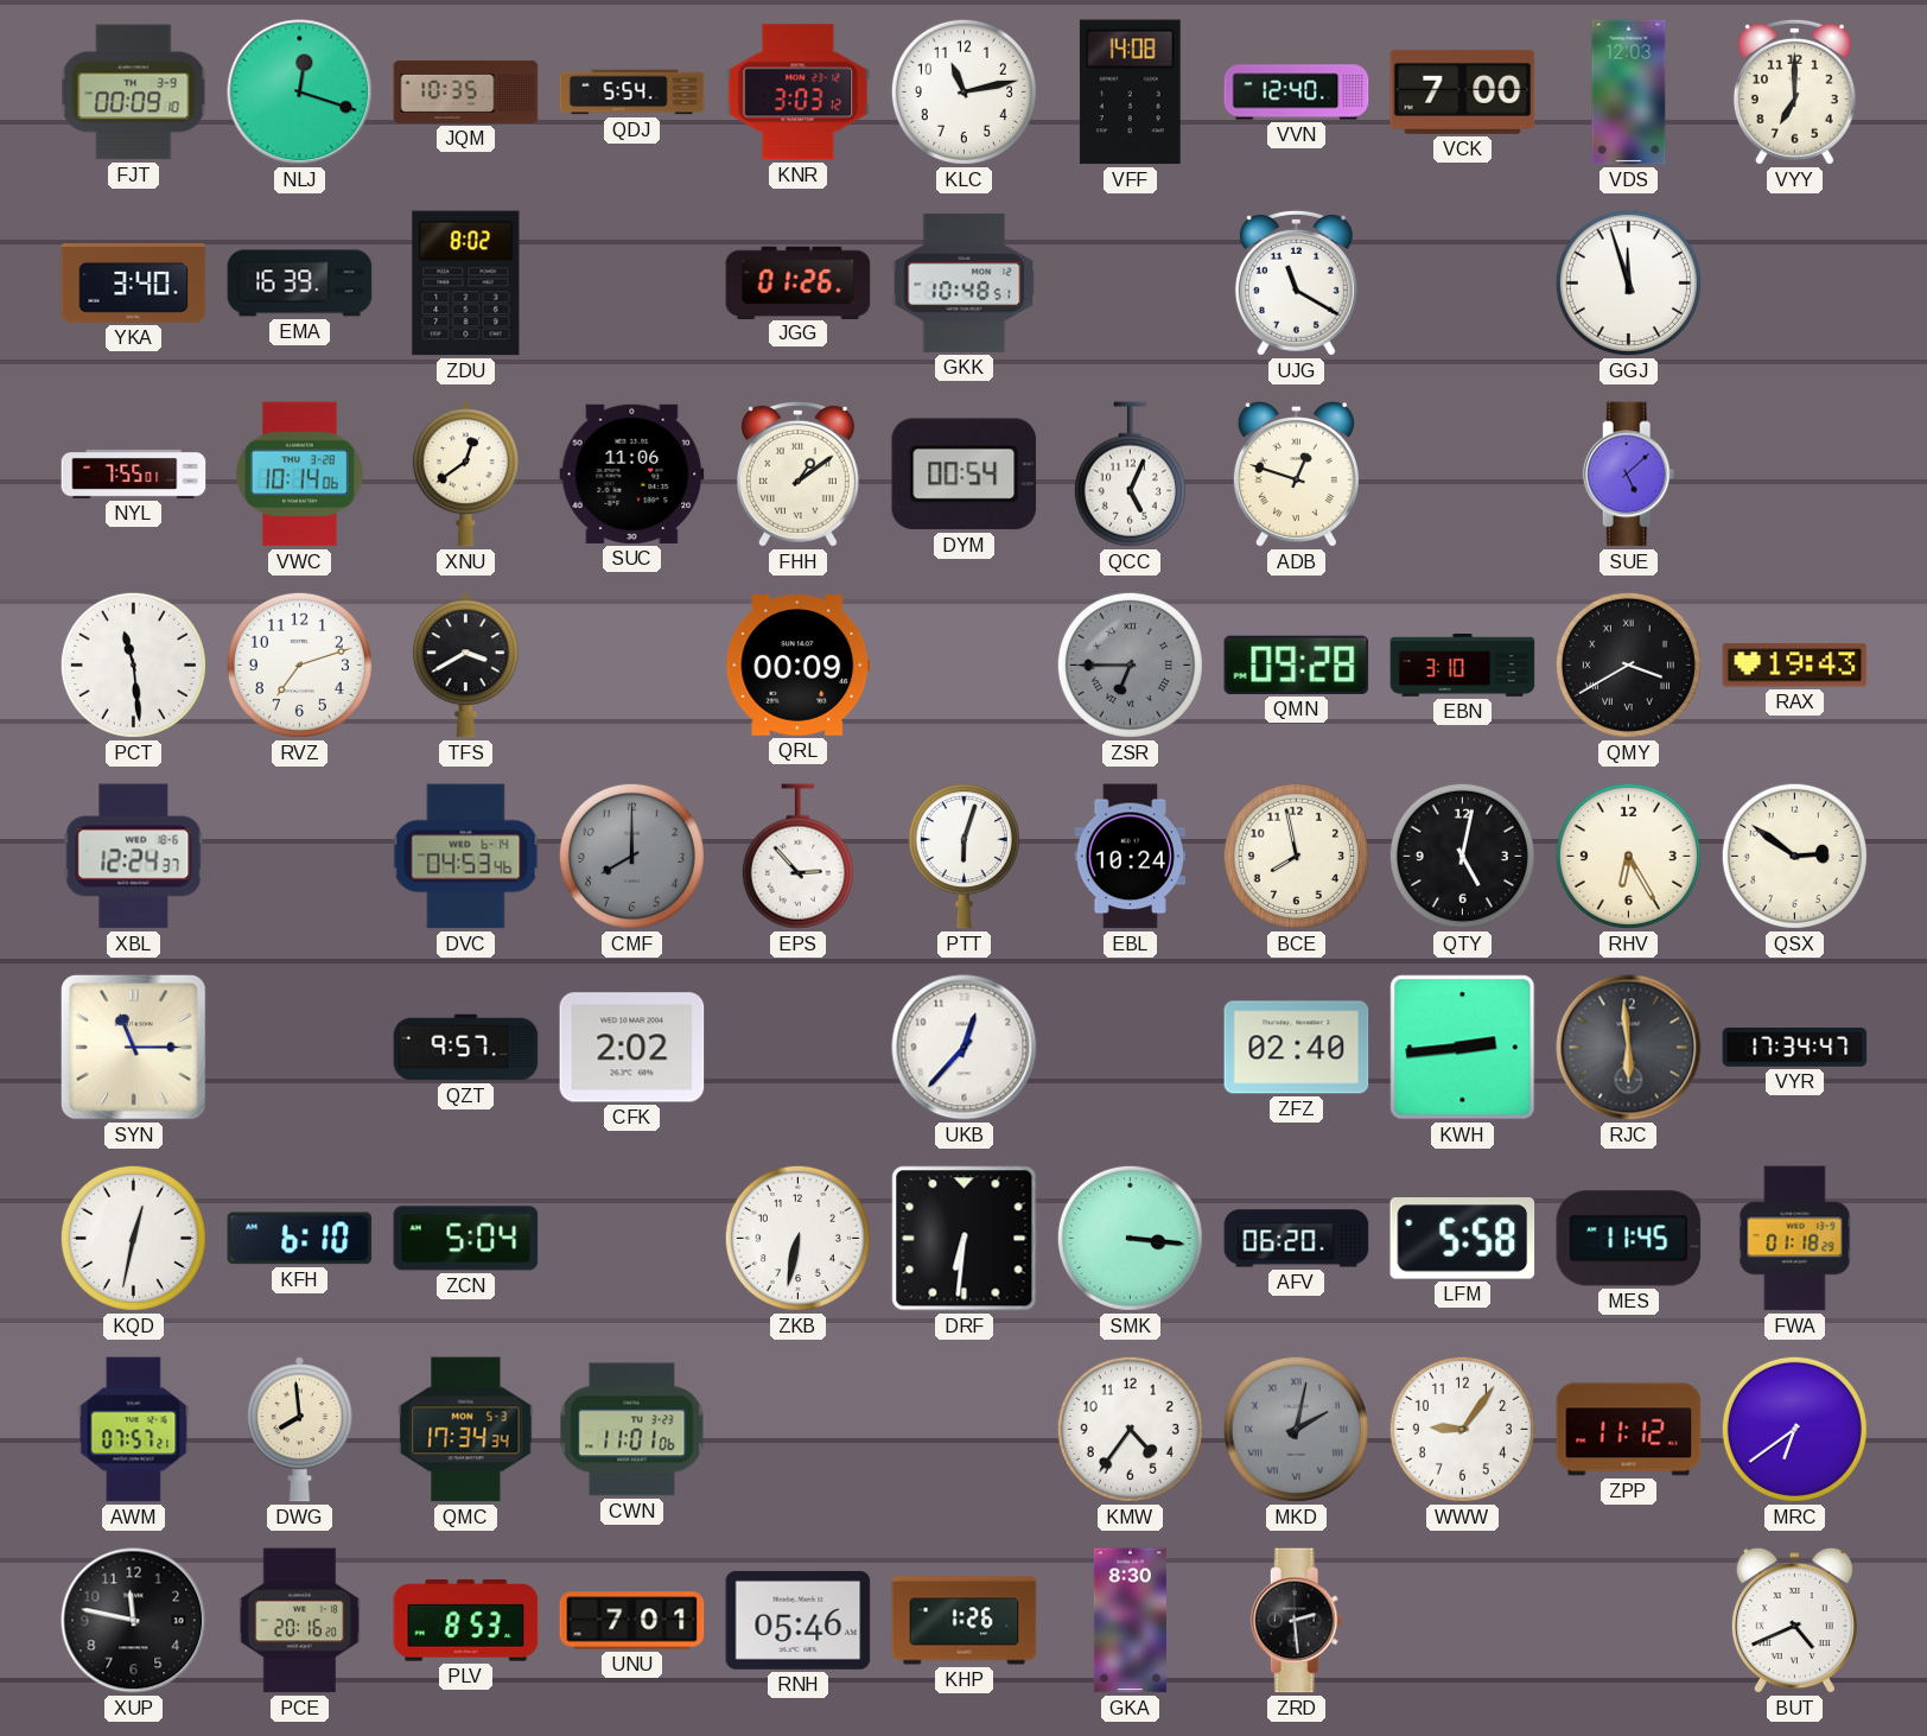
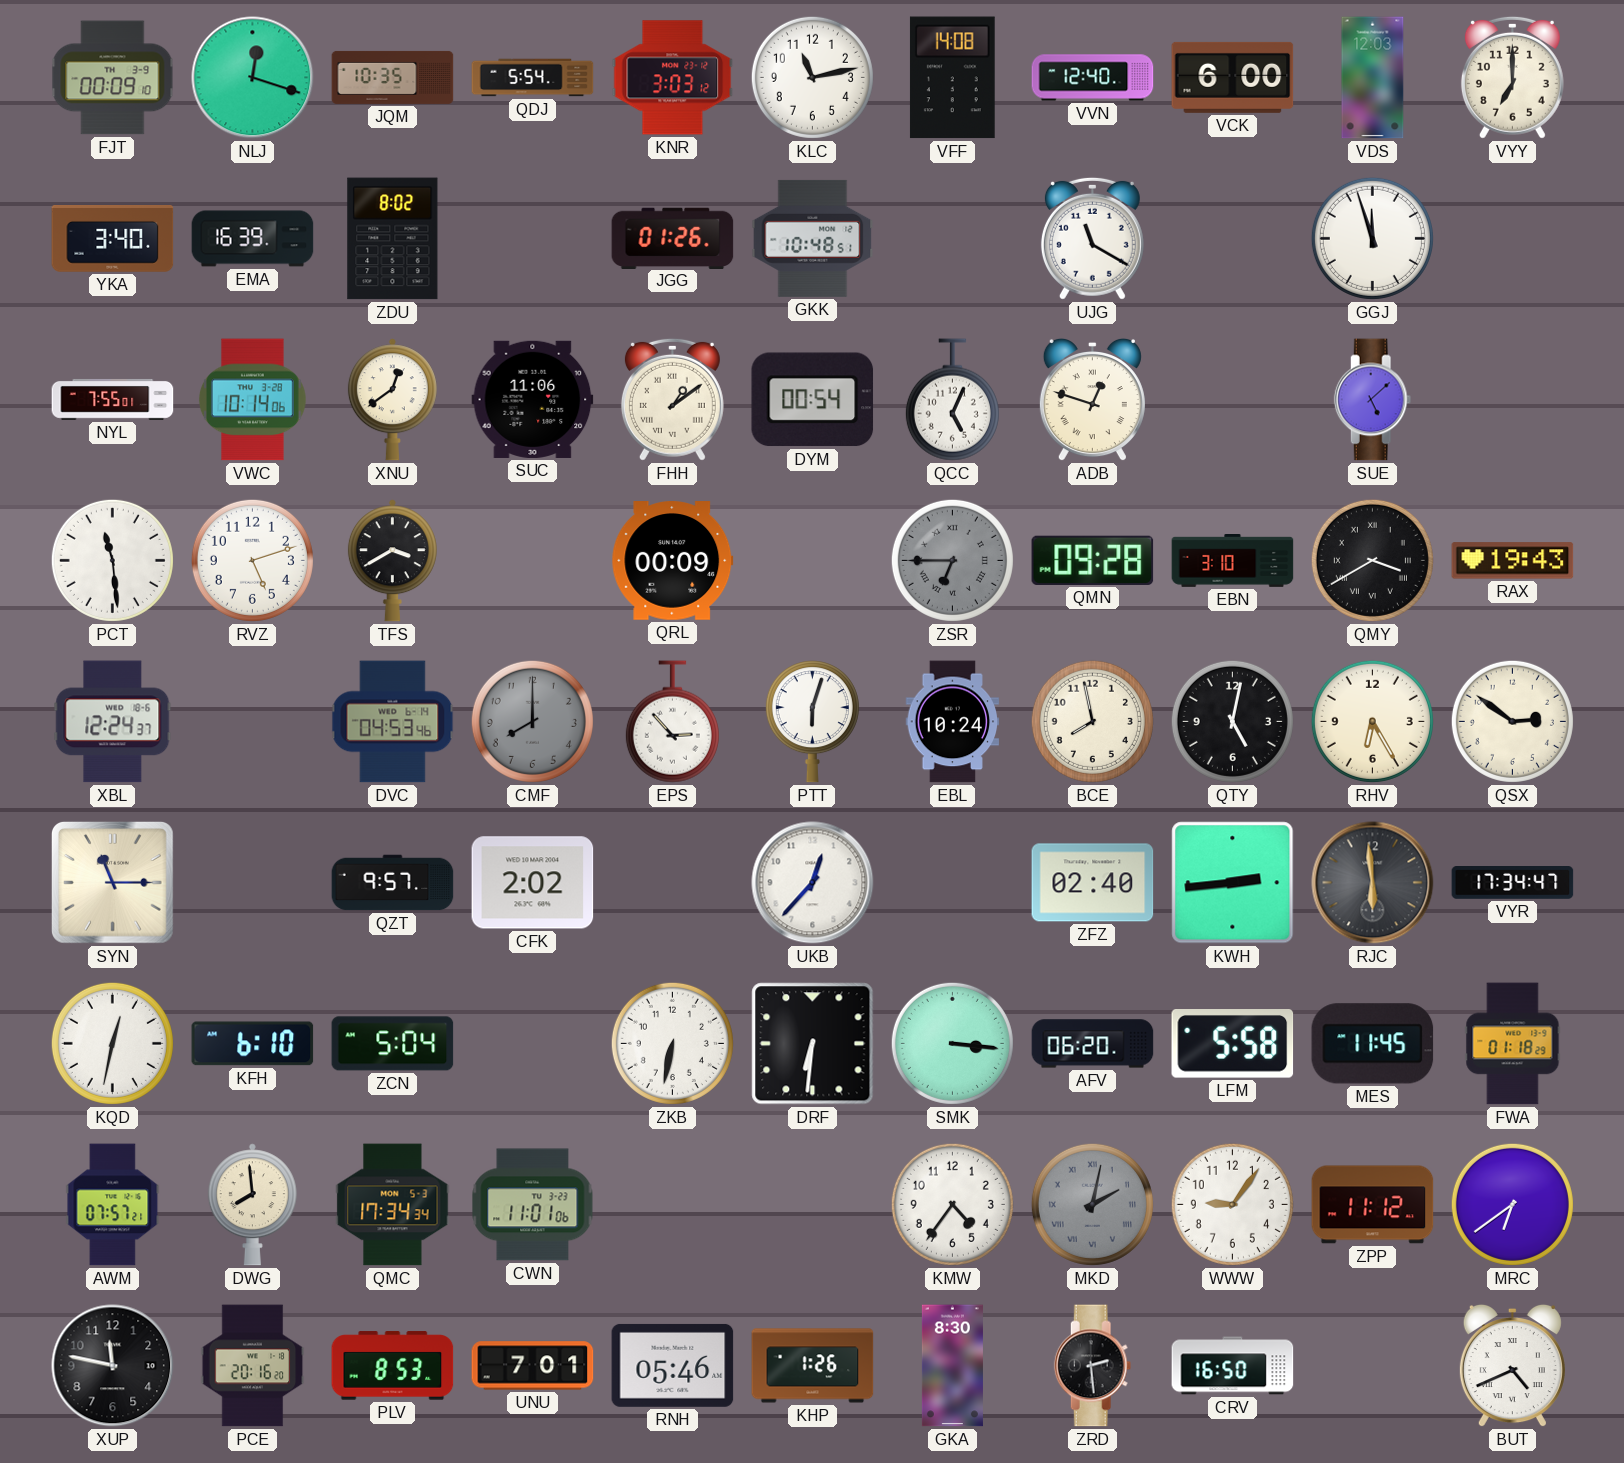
VCK: 7:00 -> 6:00 (1233, 77)
RVZ: 7:12 -> 5:12 (252, 560)
CRV: none -> 16:50 (1233, 1366)
